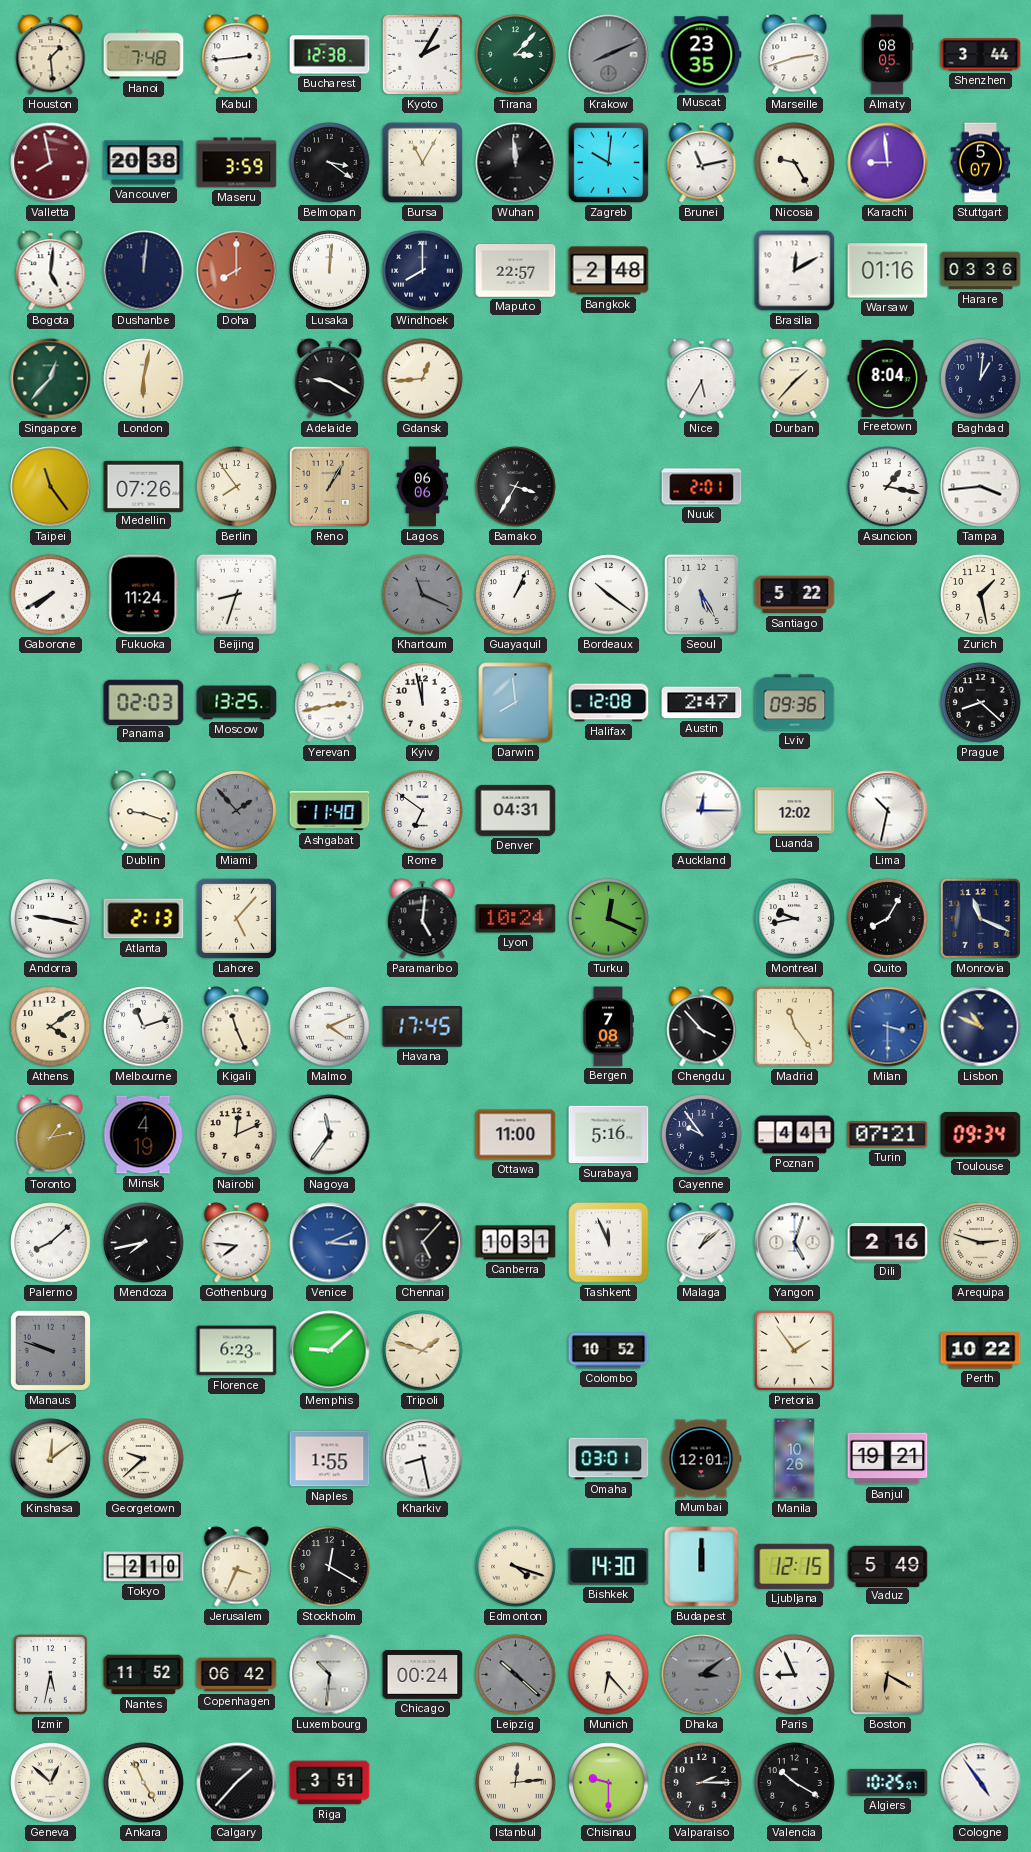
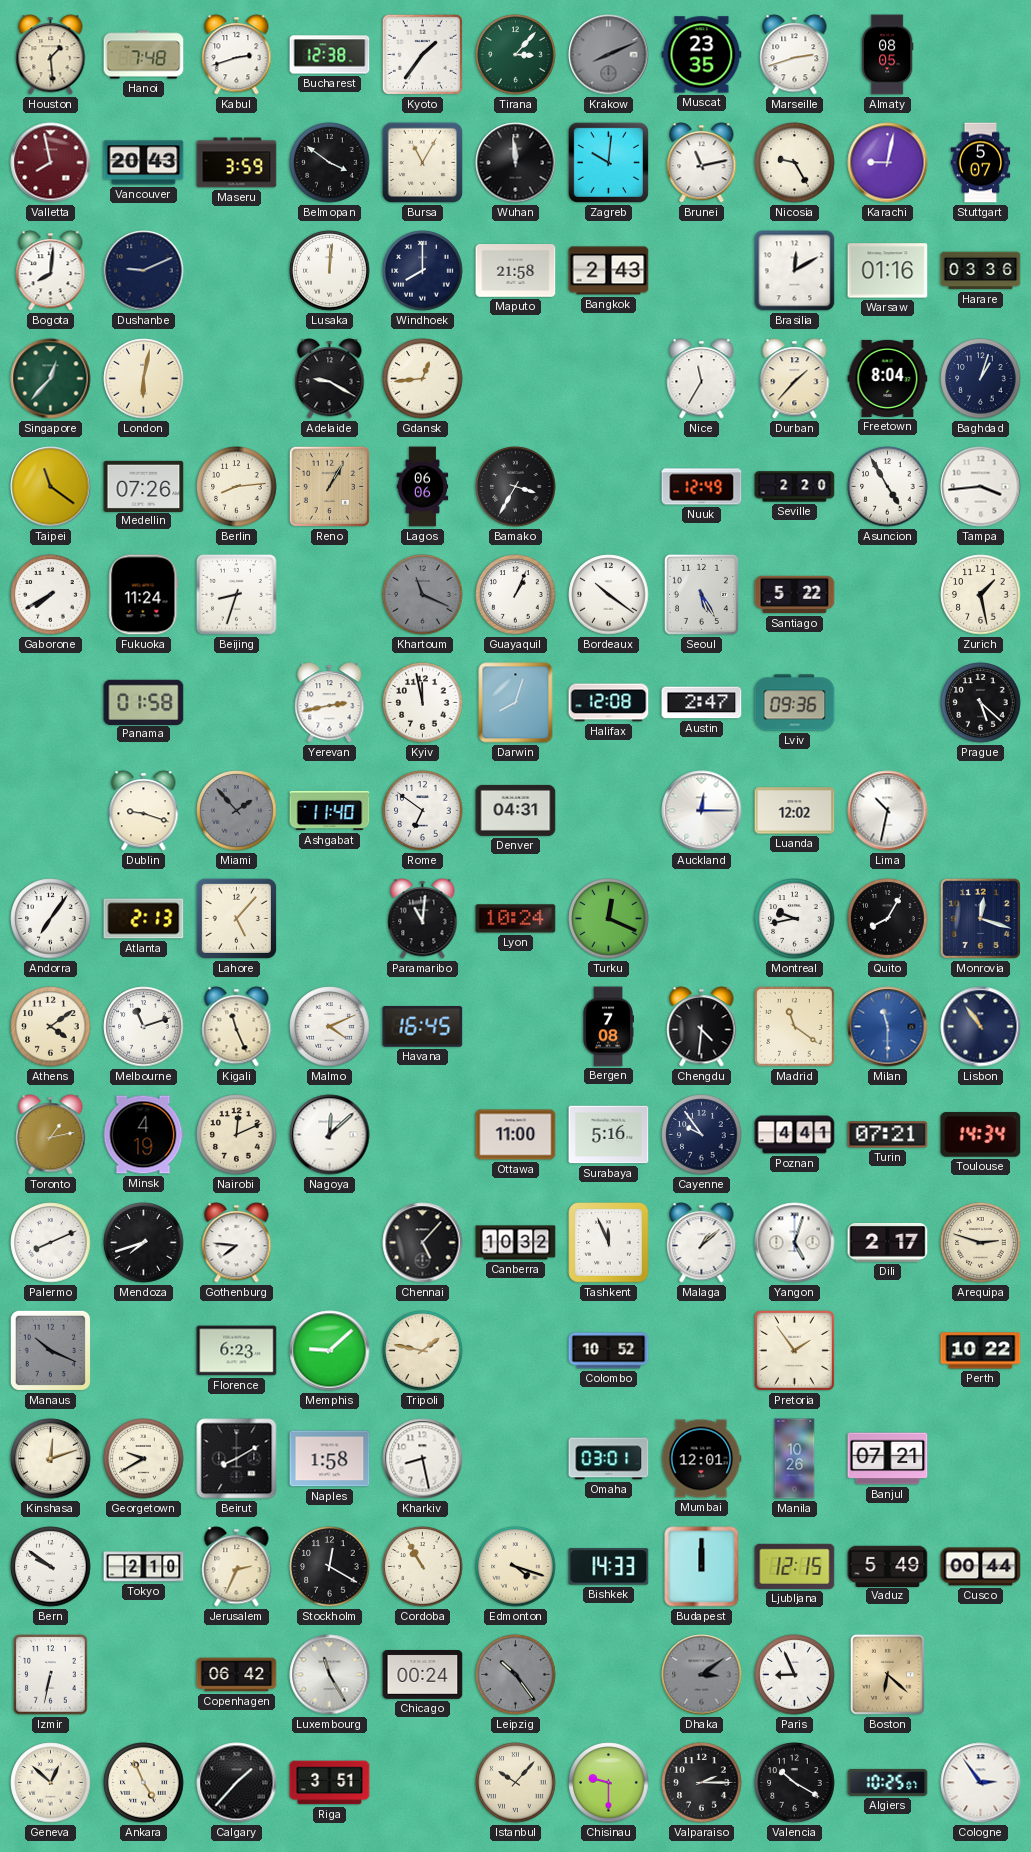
Kabul: 2:44 -> 2:42 (237, 55)
Kyoto: 2:05 -> 1:36 (422, 54)
Shenzhen: 3:44 -> none (981, 55)
Vancouver: 20:38 -> 20:43 (144, 163)
Belmopan: 3:21 -> 3:51 (330, 163)
Karachi: 8:59 -> 9:02 (888, 163)
Bogota: 5:01 -> 8:01 (51, 271)
Dushanbe: 12:01 -> 9:11 (144, 271)
Doha: 8:00 -> none (237, 271)
Maputo: 22:57 -> 21:58 (516, 271)
Bangkok: 2:48 -> 2:43 (609, 271)
Nice: 5:35 -> 11:35 (702, 379)
Baghdad: 1:01 -> 1:03 (981, 379)
Taipei: 11:24 -> 11:21 (51, 487)
Berlin: 7:54 -> 8:14 (237, 487)
Nuuk: 2:01 -> 12:49 (702, 487)
Seville: none -> 2:20 (795, 487)
Asuncion: 1:17 -> 4:55 (888, 487)
Panama: 02:03 -> 01:58 (144, 702)
Moscow: 13:25 -> none (237, 703)
Darwin: 7:59 -> 8:03 (516, 703)
Prague: 8:22 -> 5:22 (981, 703)
Andorra: 9:17 -> 7:06 (51, 919)
Paramaribo: 5:01 -> 11:01 (423, 919)
Monrovia: 11:19 -> 12:18 (980, 918)
Havana: 17:45 -> 16:45 (423, 1027)
Chengdu: 3:53 -> 4:31 (702, 1027)
Madrid: 11:24 -> 11:21 (794, 1026)
Milan: 3:30 -> 11:30 (888, 1027)
Lisbon: 10:49 -> 10:54 (981, 1027)
Nagoya: 11:36 -> 12:08 (330, 1135)
Toulouse: 09:34 -> 14:34 (981, 1135)
Palermo: 8:08 -> 8:11 (51, 1243)
Mendoza: 7:43 -> 7:42 (144, 1243)
Venice: 3:11 -> none (330, 1243)
Canberra: 10:31 -> 10:32 (516, 1243)
Dili: 2:16 -> 2:17 (888, 1242)
Manaus: 9:48 -> 10:19 (50, 1350)
Tripoli: 1:48 -> 1:47 (423, 1351)
Kinshasa: 12:09 -> 12:12 (51, 1459)
Georgetown: 9:38 -> 9:40 (144, 1459)
Beirut: none -> 8:10 (237, 1459)
Naples: 1:55 -> 1:58 (330, 1459)
Banjul: 19:21 -> 07:21 (888, 1459)
Bern: none -> 9:51 (51, 1567)
Jerusalem: 3:34 -> 2:34 (237, 1567)
Cordoba: none -> 10:55 (423, 1567)
Bishkek: 14:30 -> 14:33 (609, 1567)
Cusco: none -> 00:44 (981, 1567)
Izmir: 5:32 -> 6:32 (51, 1675)
Nantes: 11:52 -> none (144, 1675)
Luxembourg: 10:31 -> 11:25 (330, 1675)
Leipzig: 10:22 -> 10:24 (516, 1675)
Munich: 6:23 -> none (609, 1675)
Boston: 6:20 -> 6:22 (887, 1674)
Istanbul: 12:14 -> 10:07 (516, 1783)
Cologne: 4:54 -> 2:54 (981, 1783)
